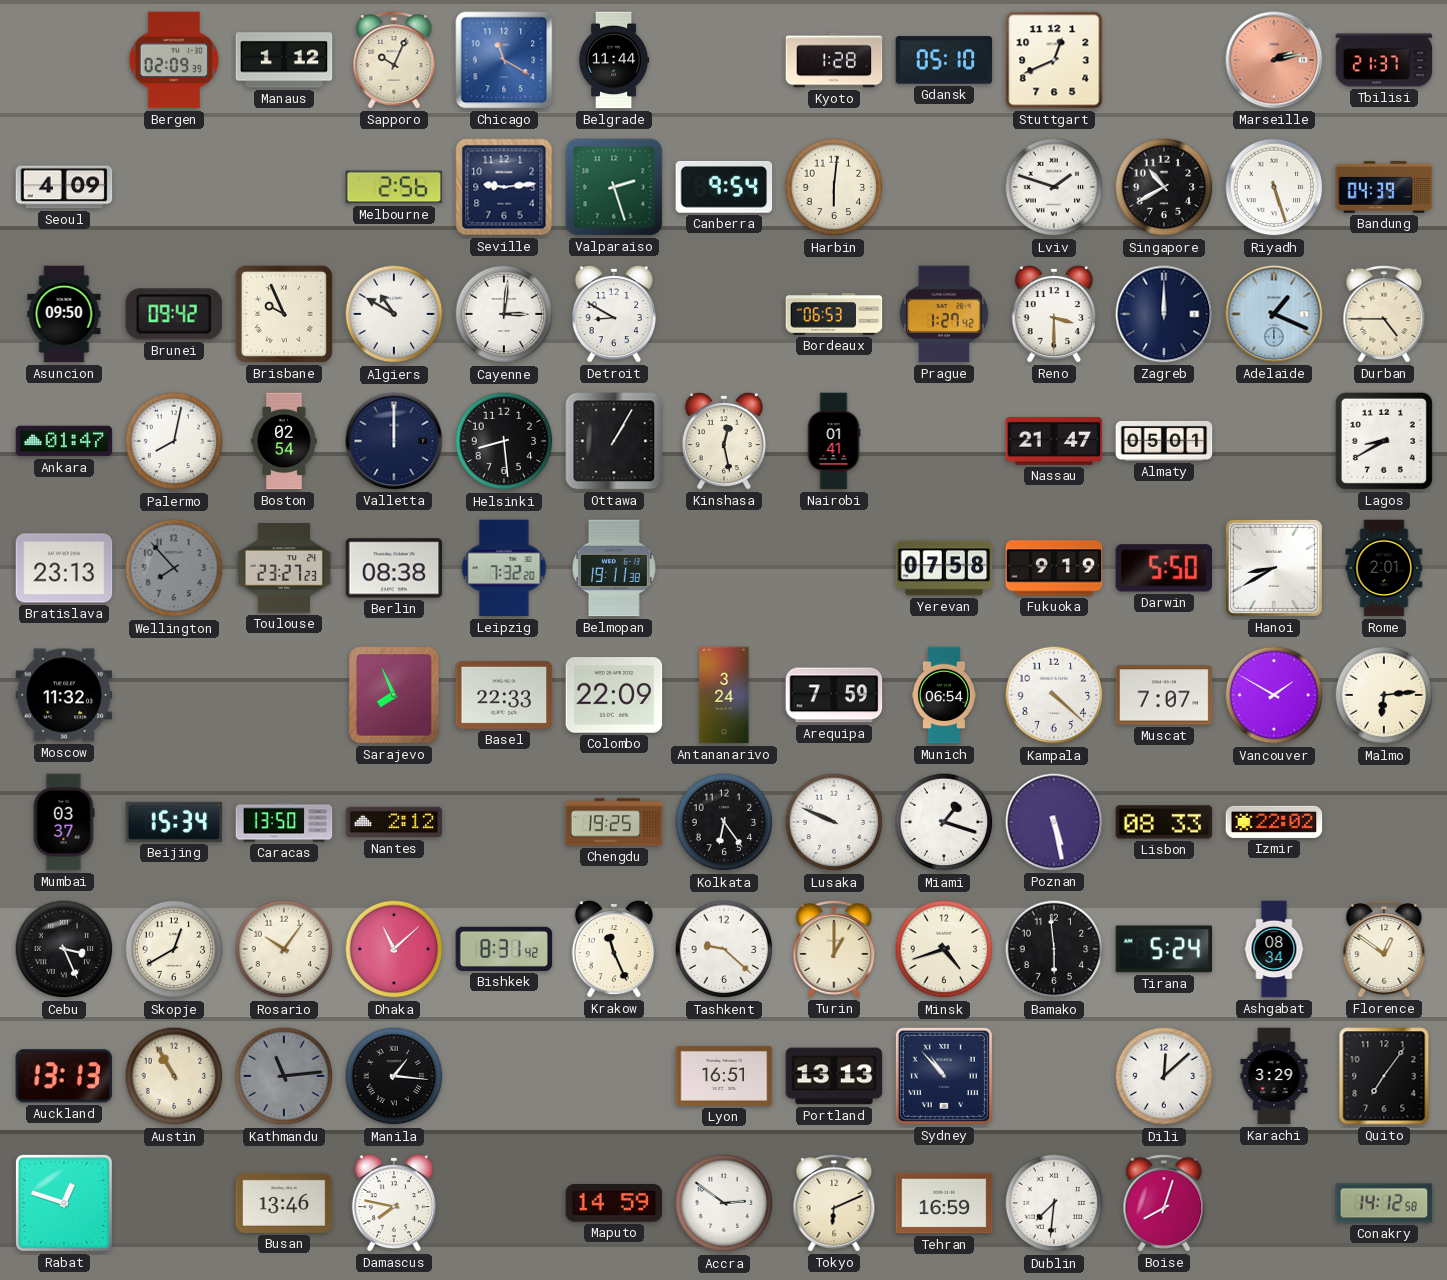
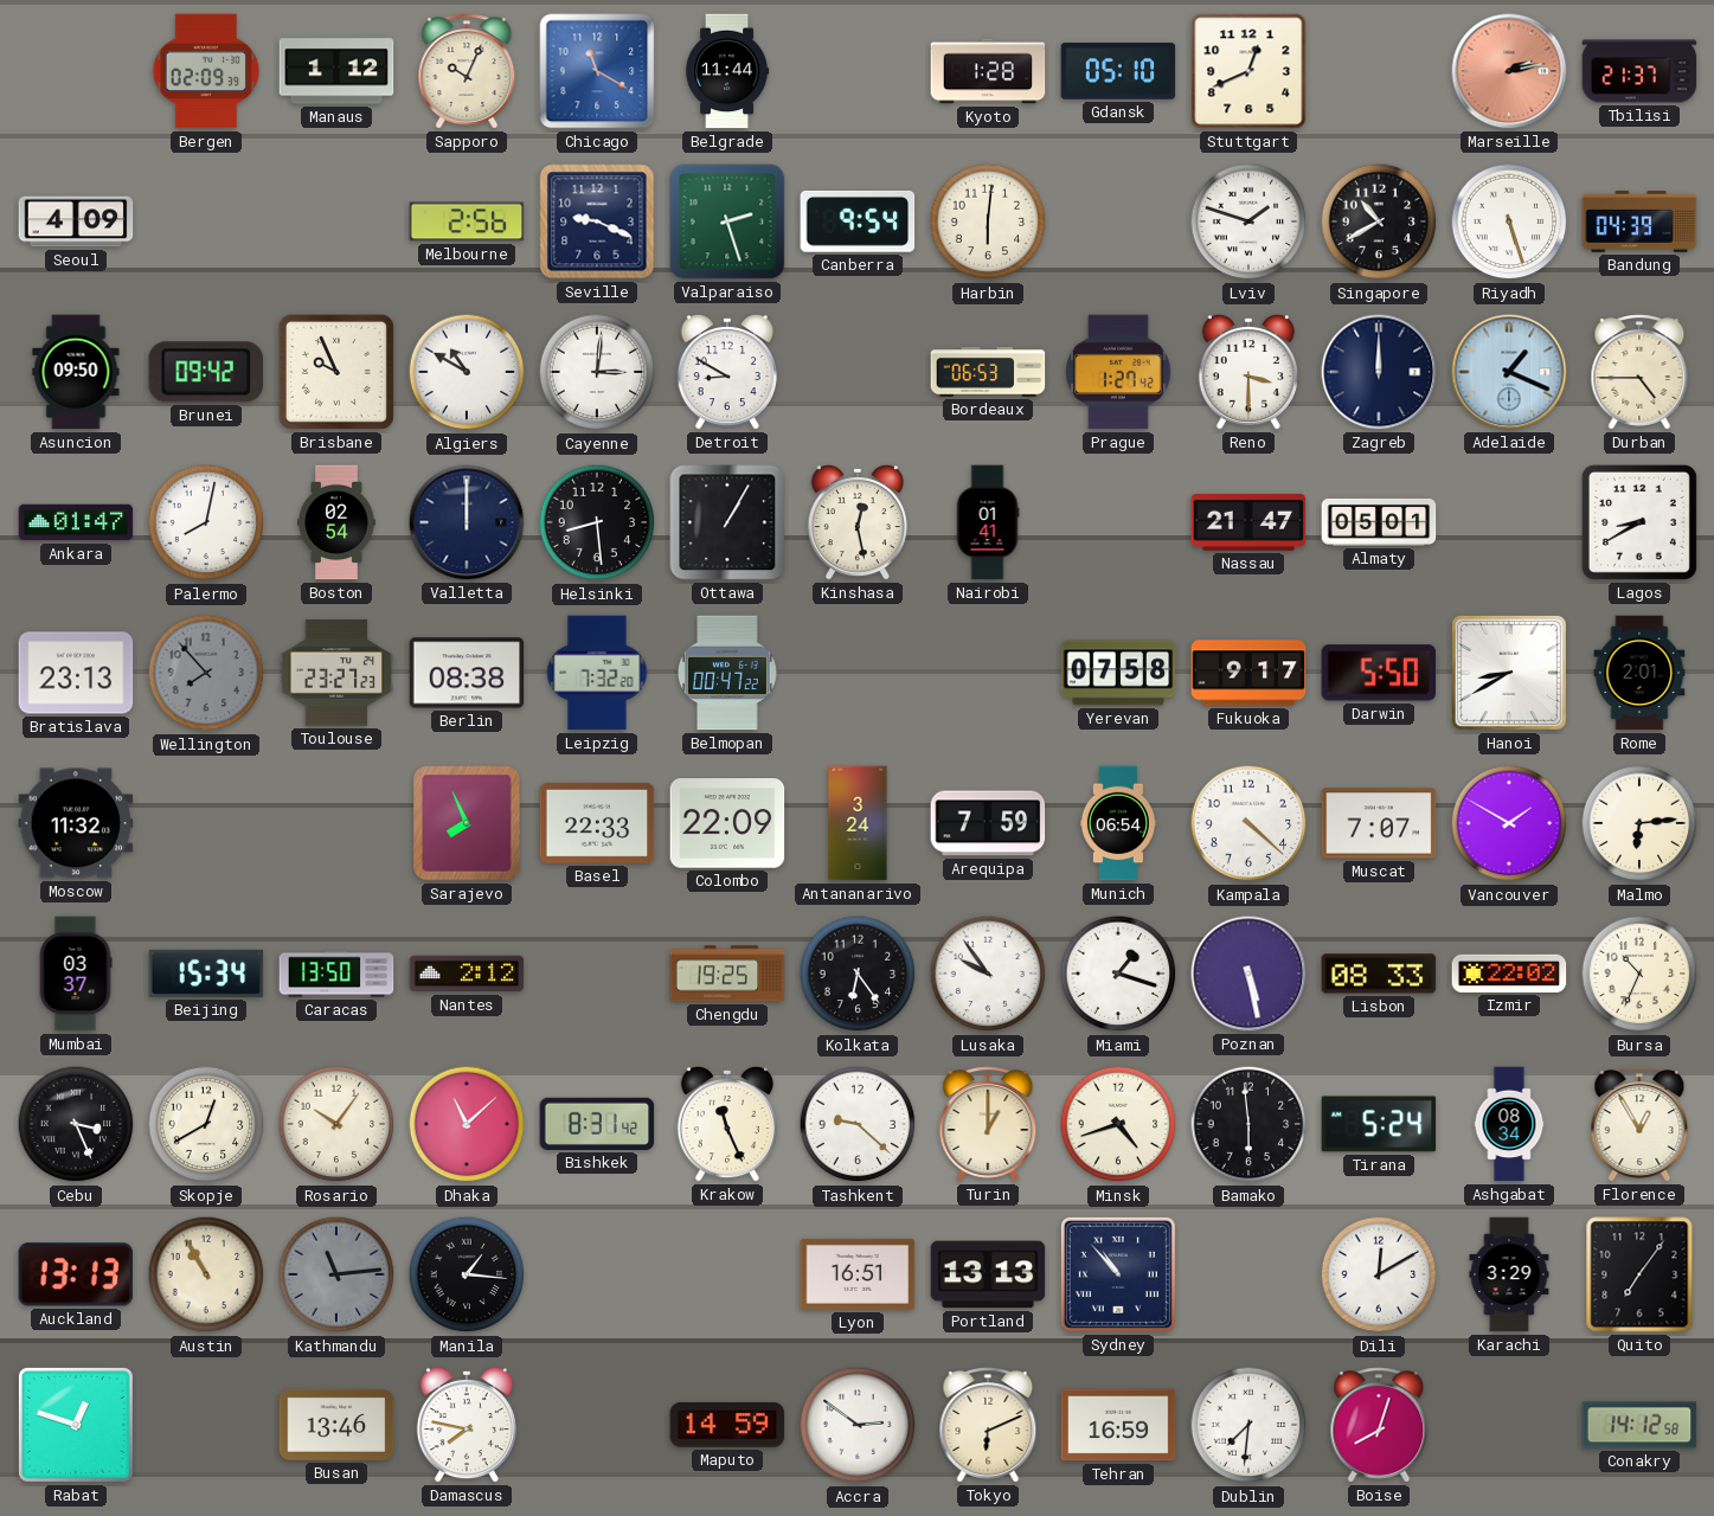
Seville: 9:14 -> 9:19 (597, 221)
Belmopan: 19:11 -> 00:47 (727, 673)
Fukuoka: 9:19 -> 9:17 (1248, 673)
Lusaka: 9:49 -> 9:54 (988, 974)
Bursa: none -> 10:34 (1639, 974)
Florence: 12:51 -> 12:55 (1639, 1124)
Dili: 12:08 -> 12:10 (1379, 1274)
